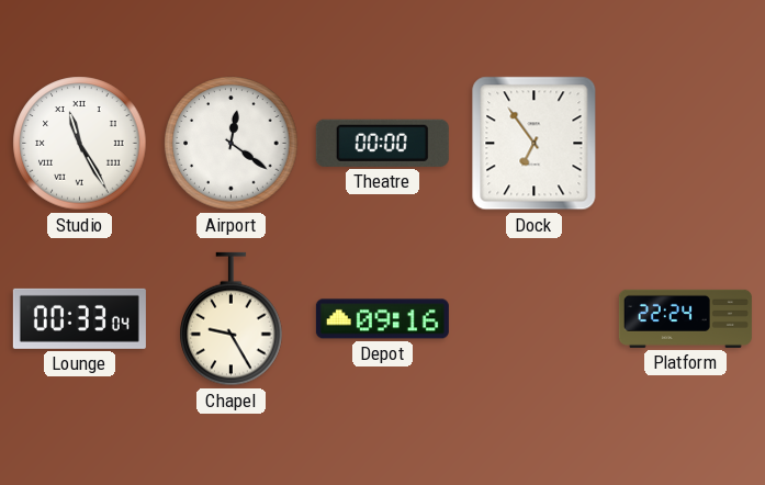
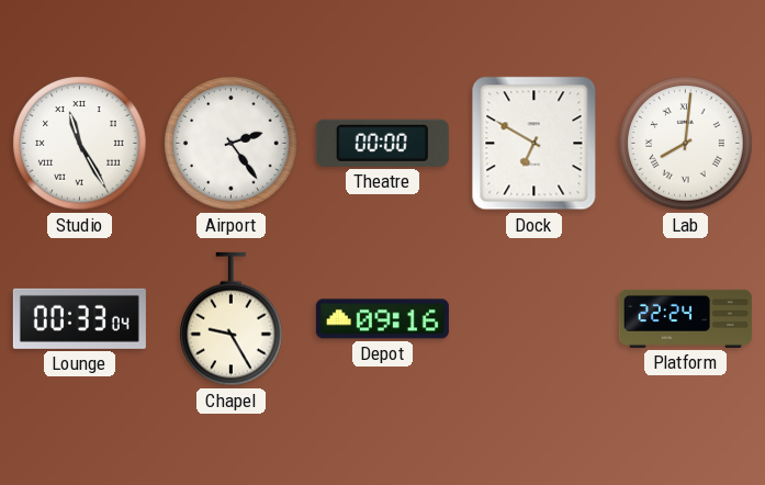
Airport: 12:21 -> 2:24 (232, 144)
Dock: 6:54 -> 6:50 (535, 144)
Lab: none -> 8:01 (686, 144)
